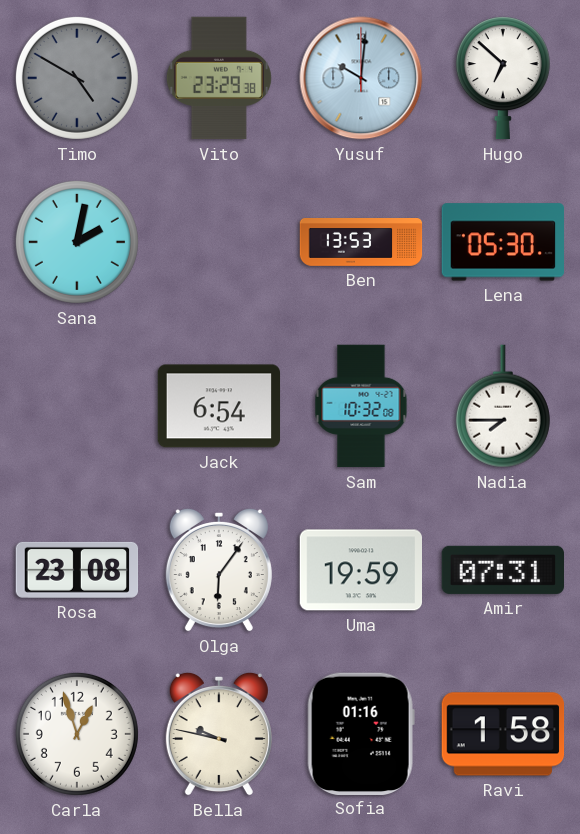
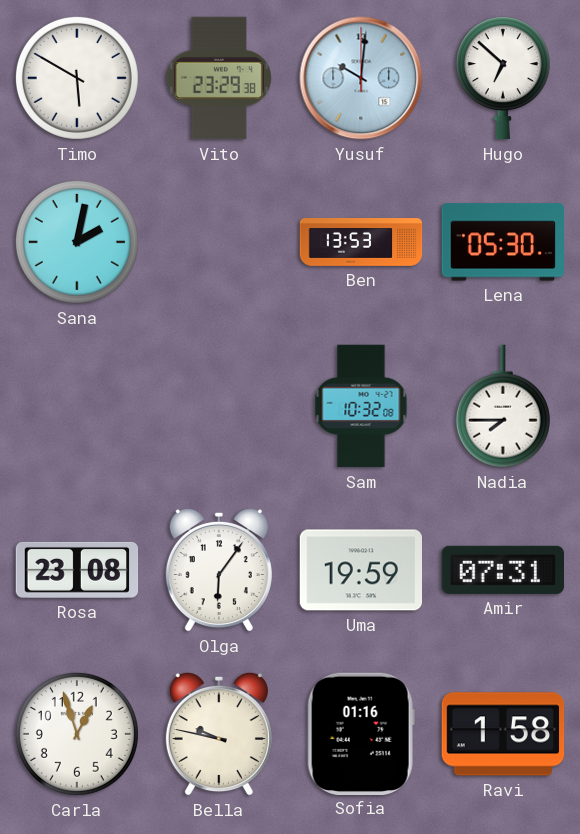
Timo: 4:50 -> 5:50 (77, 78)
Timo dial: grey -> white (77, 78)
Jack: 6:54 -> none (219, 406)
